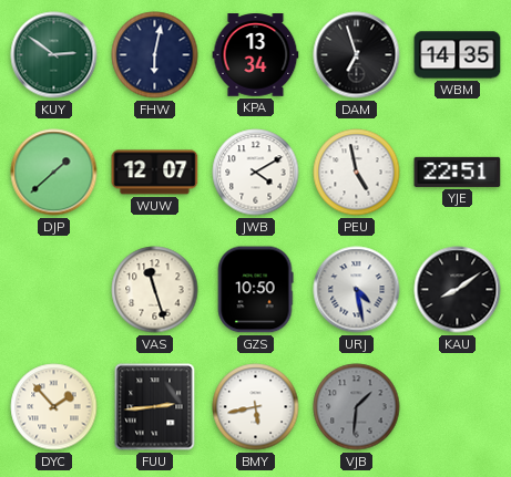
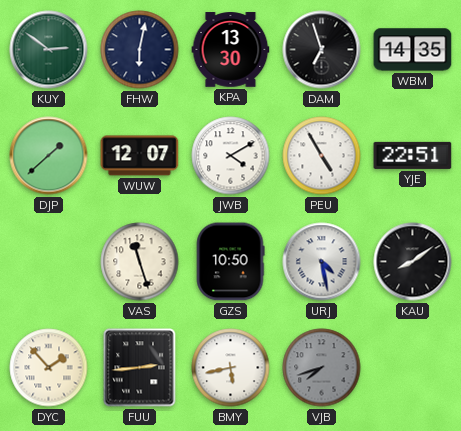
KPA: 13:34 -> 13:30 (231, 50)
PEU: 4:58 -> 4:55 (322, 156)
VJB: 1:31 -> 7:42 (322, 368)
